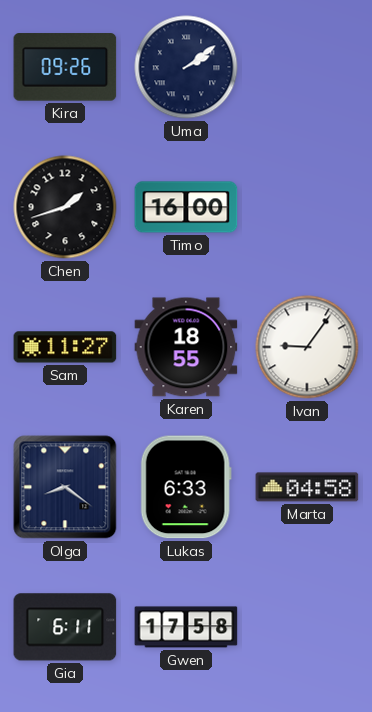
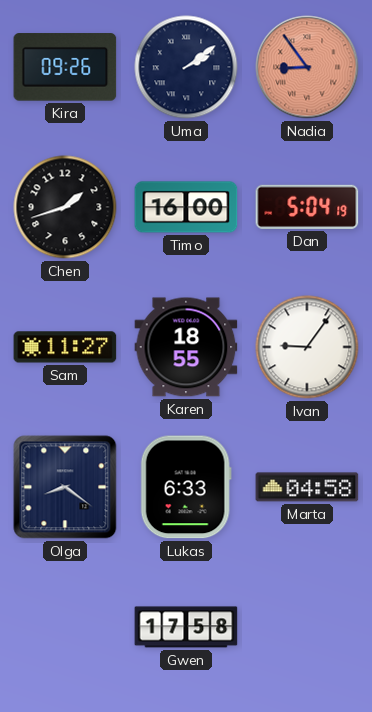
Nadia: none -> 8:54 (307, 67)
Dan: none -> 5:04 (307, 207)
Gia: 6:11 -> none (65, 627)
